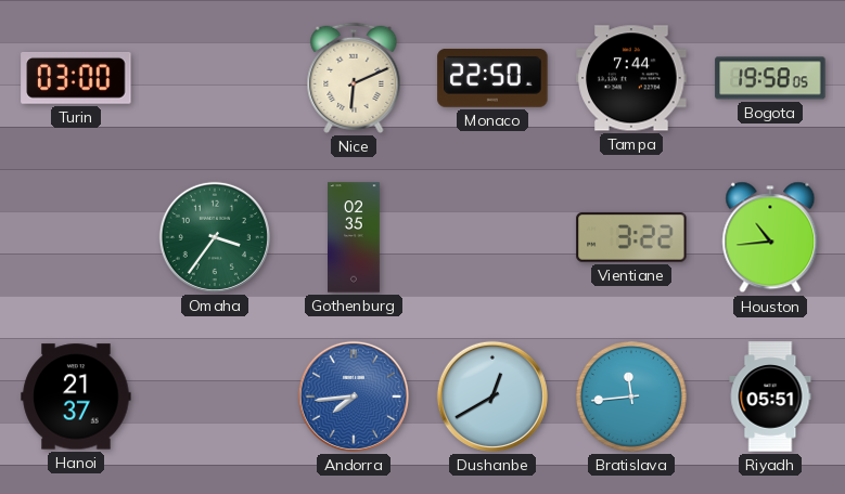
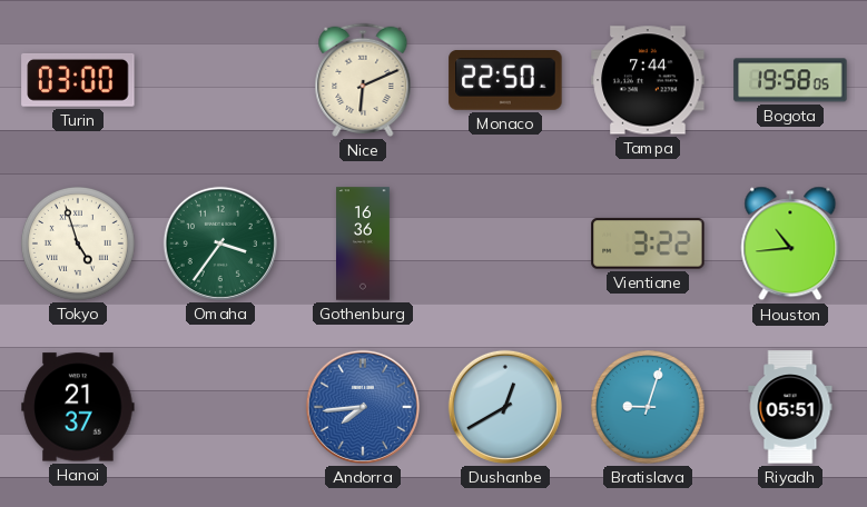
Tokyo: none -> 4:57 (78, 243)
Gothenburg: 02:35 -> 16:36 (364, 243)
Bratislava: 11:44 -> 9:03 (648, 407)
